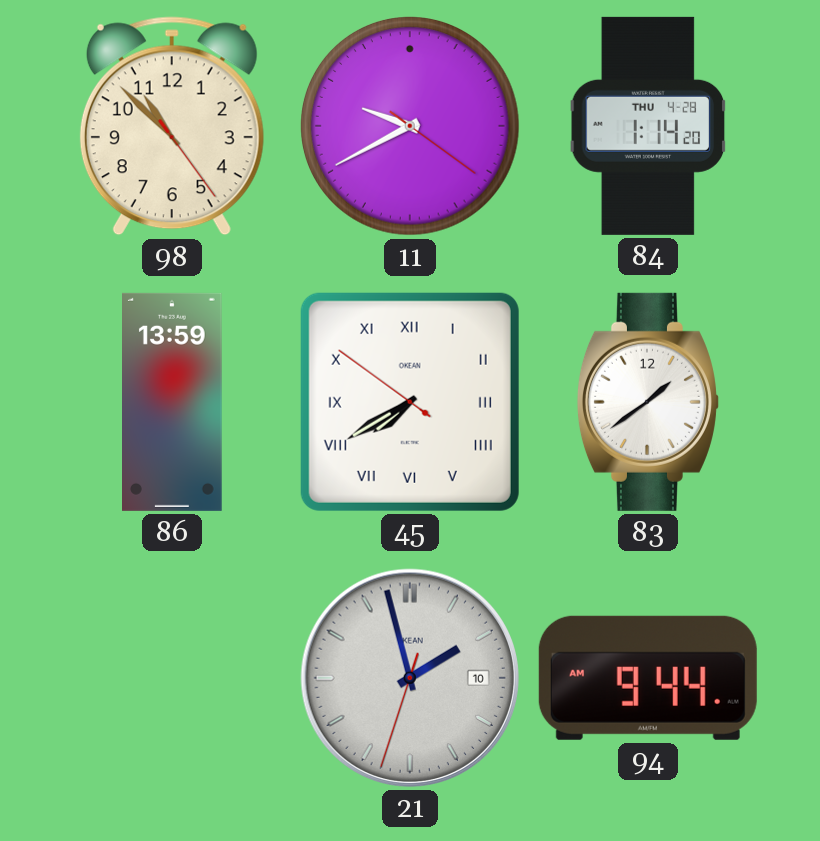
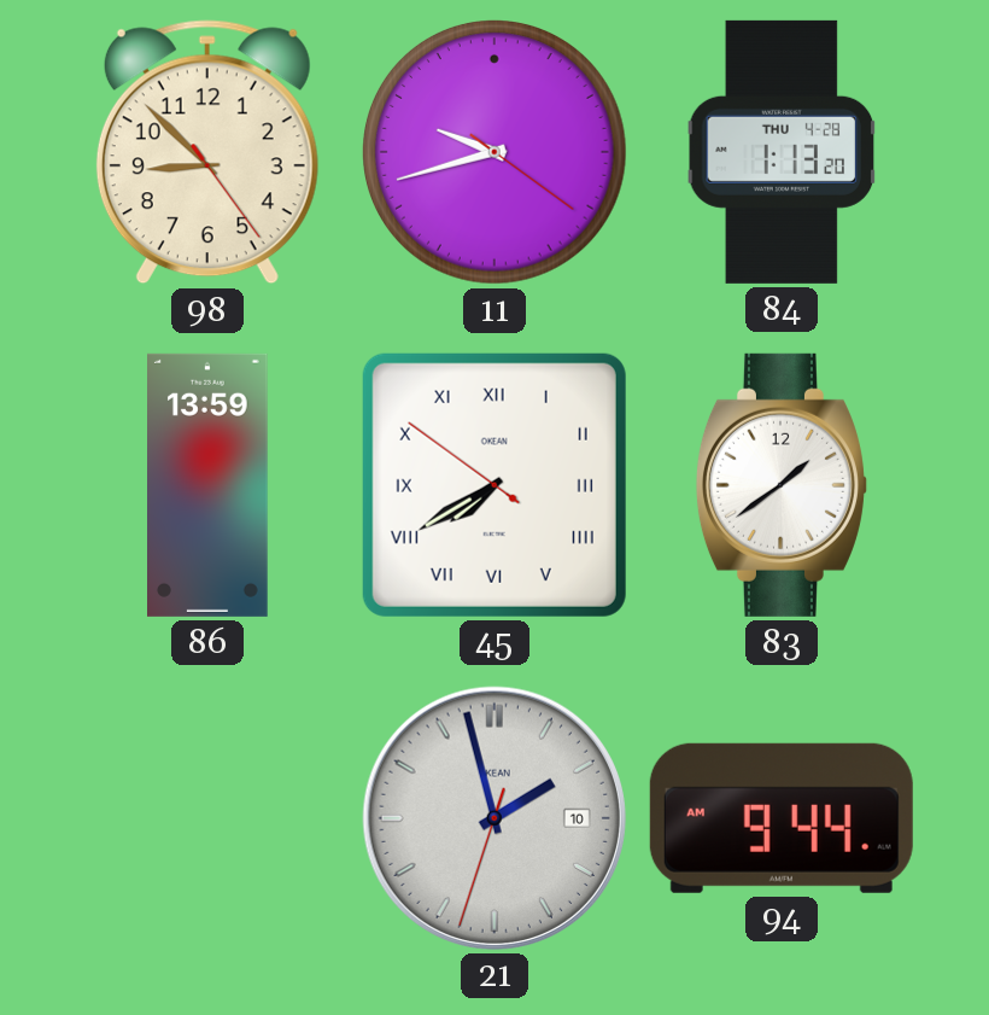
98: 10:52 -> 8:52 (207, 152)
11: 9:40 -> 9:42 (496, 153)
84: 1:14 -> 1:13 (782, 152)
